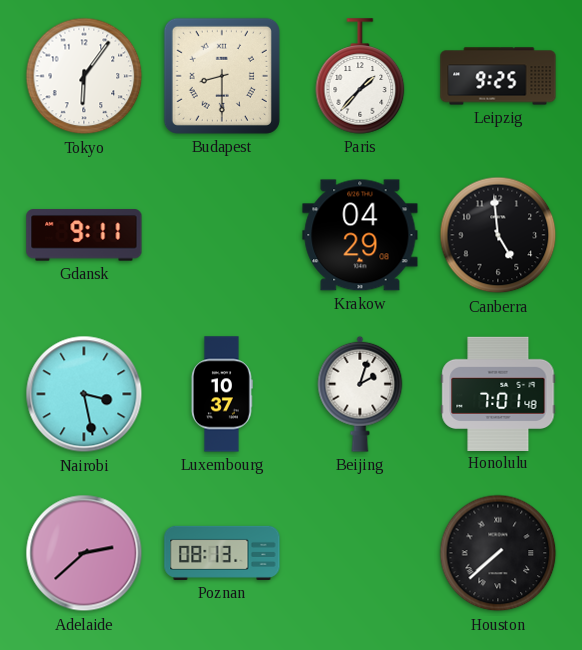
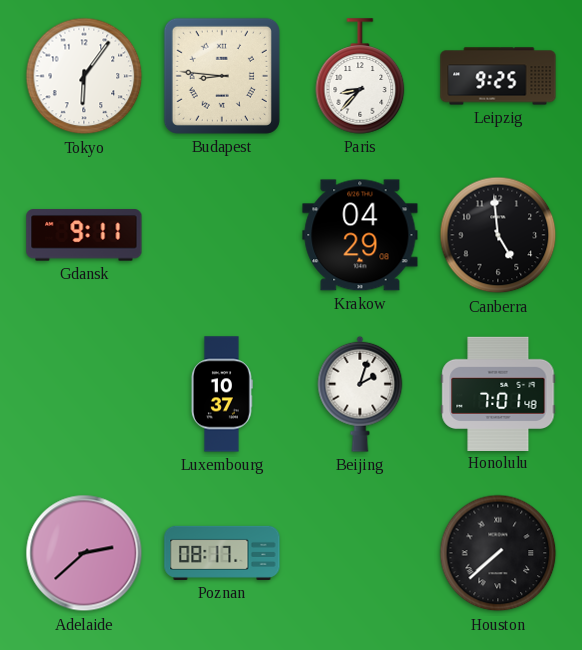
Budapest: 8:30 -> 8:46 (222, 76)
Paris: 1:37 -> 8:37 (360, 76)
Nairobi: 3:28 -> none (84, 394)
Poznan: 08:13 -> 08:17 (222, 553)
